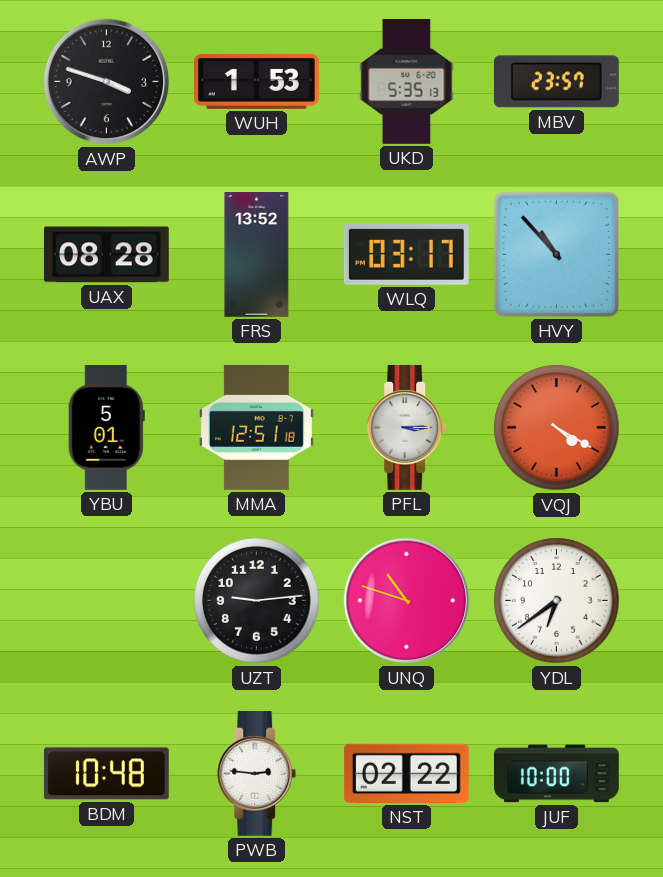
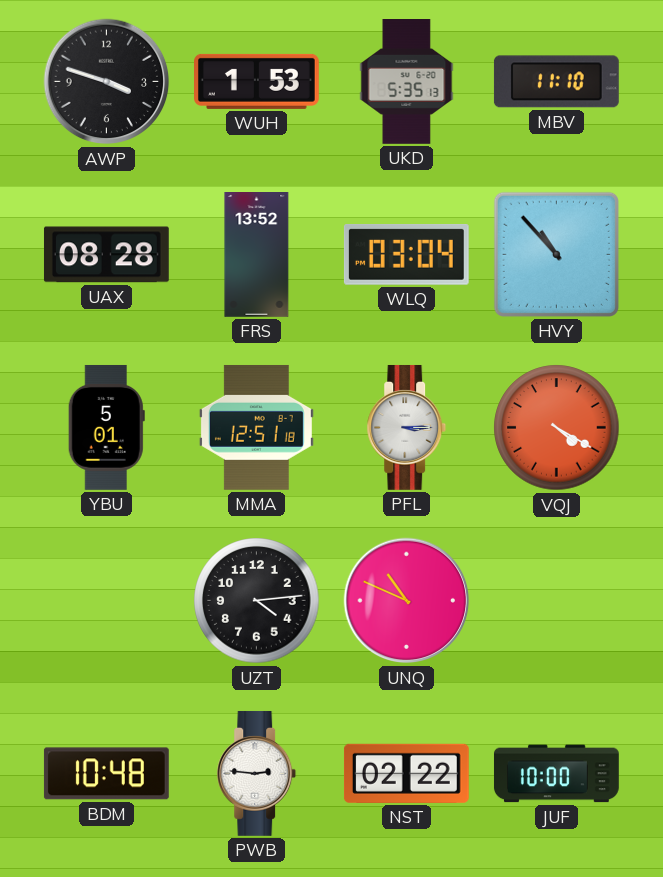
MBV: 23:57 -> 11:10 (556, 82)
WLQ: 03:17 -> 03:04 (406, 255)
UZT: 9:14 -> 4:14 (257, 601)
UNQ: 10:48 -> 10:49 (407, 601)
YDL: 6:39 -> none (557, 601)
